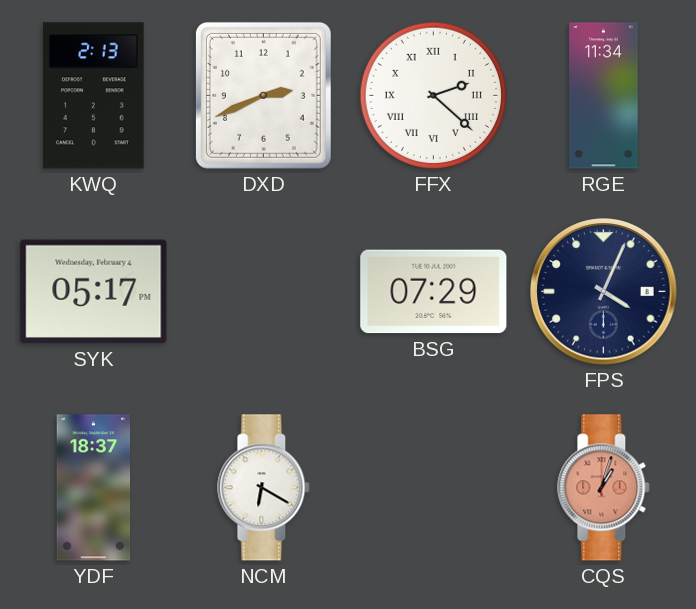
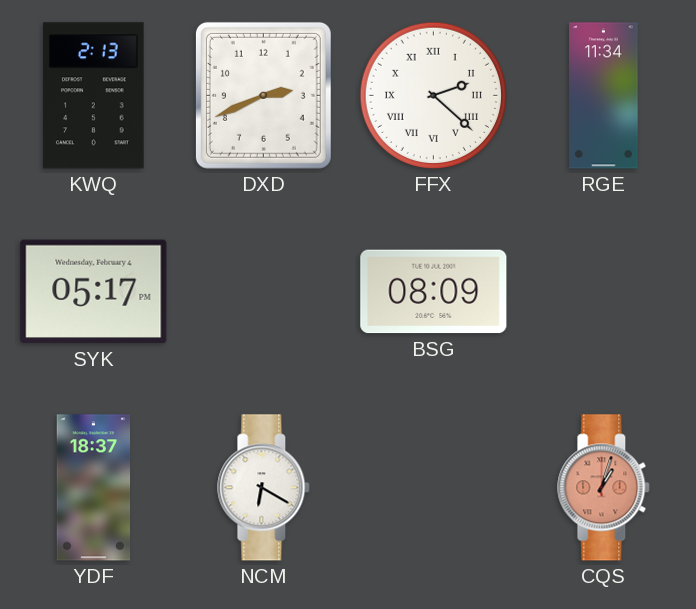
BSG: 07:29 -> 08:09 (434, 292)
FPS: 4:04 -> none (604, 292)
